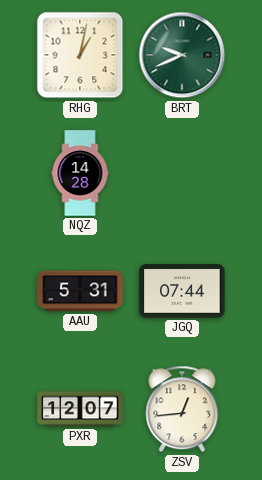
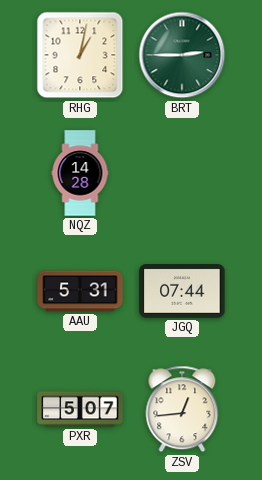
BRT: 9:41 -> 2:45 (182, 55)
PXR: 12:07 -> 5:07 (80, 409)
